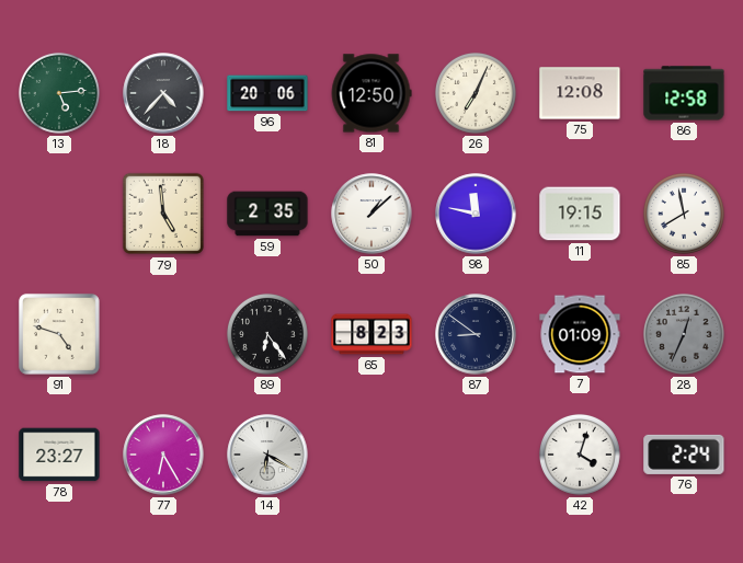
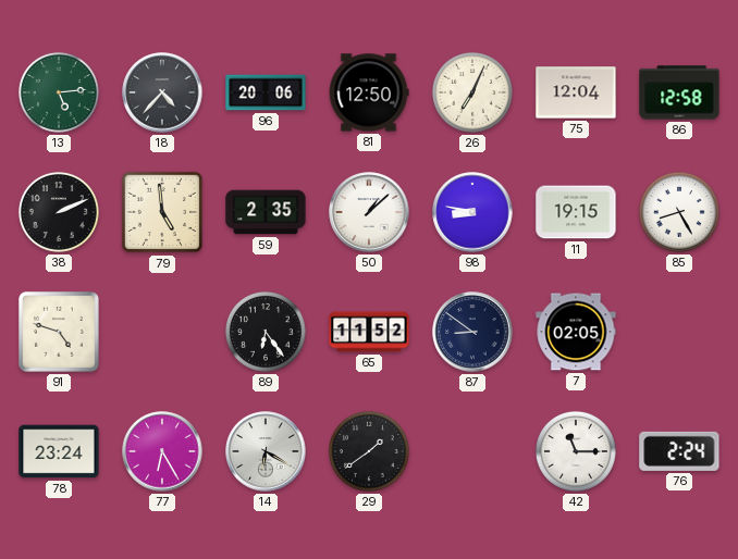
75: 12:08 -> 12:04 (576, 92)
38: none -> 2:11 (59, 212)
98: 11:47 -> 8:47 (472, 212)
85: 7:58 -> 8:25 (679, 212)
65: 8:23 -> 11:52 (369, 332)
7: 01:09 -> 02:05 (576, 332)
28: 12:34 -> none (684, 334)
78: 23:27 -> 23:24 (59, 451)
29: none -> 1:39 (369, 451)
42: 4:03 -> 11:15 (576, 451)
